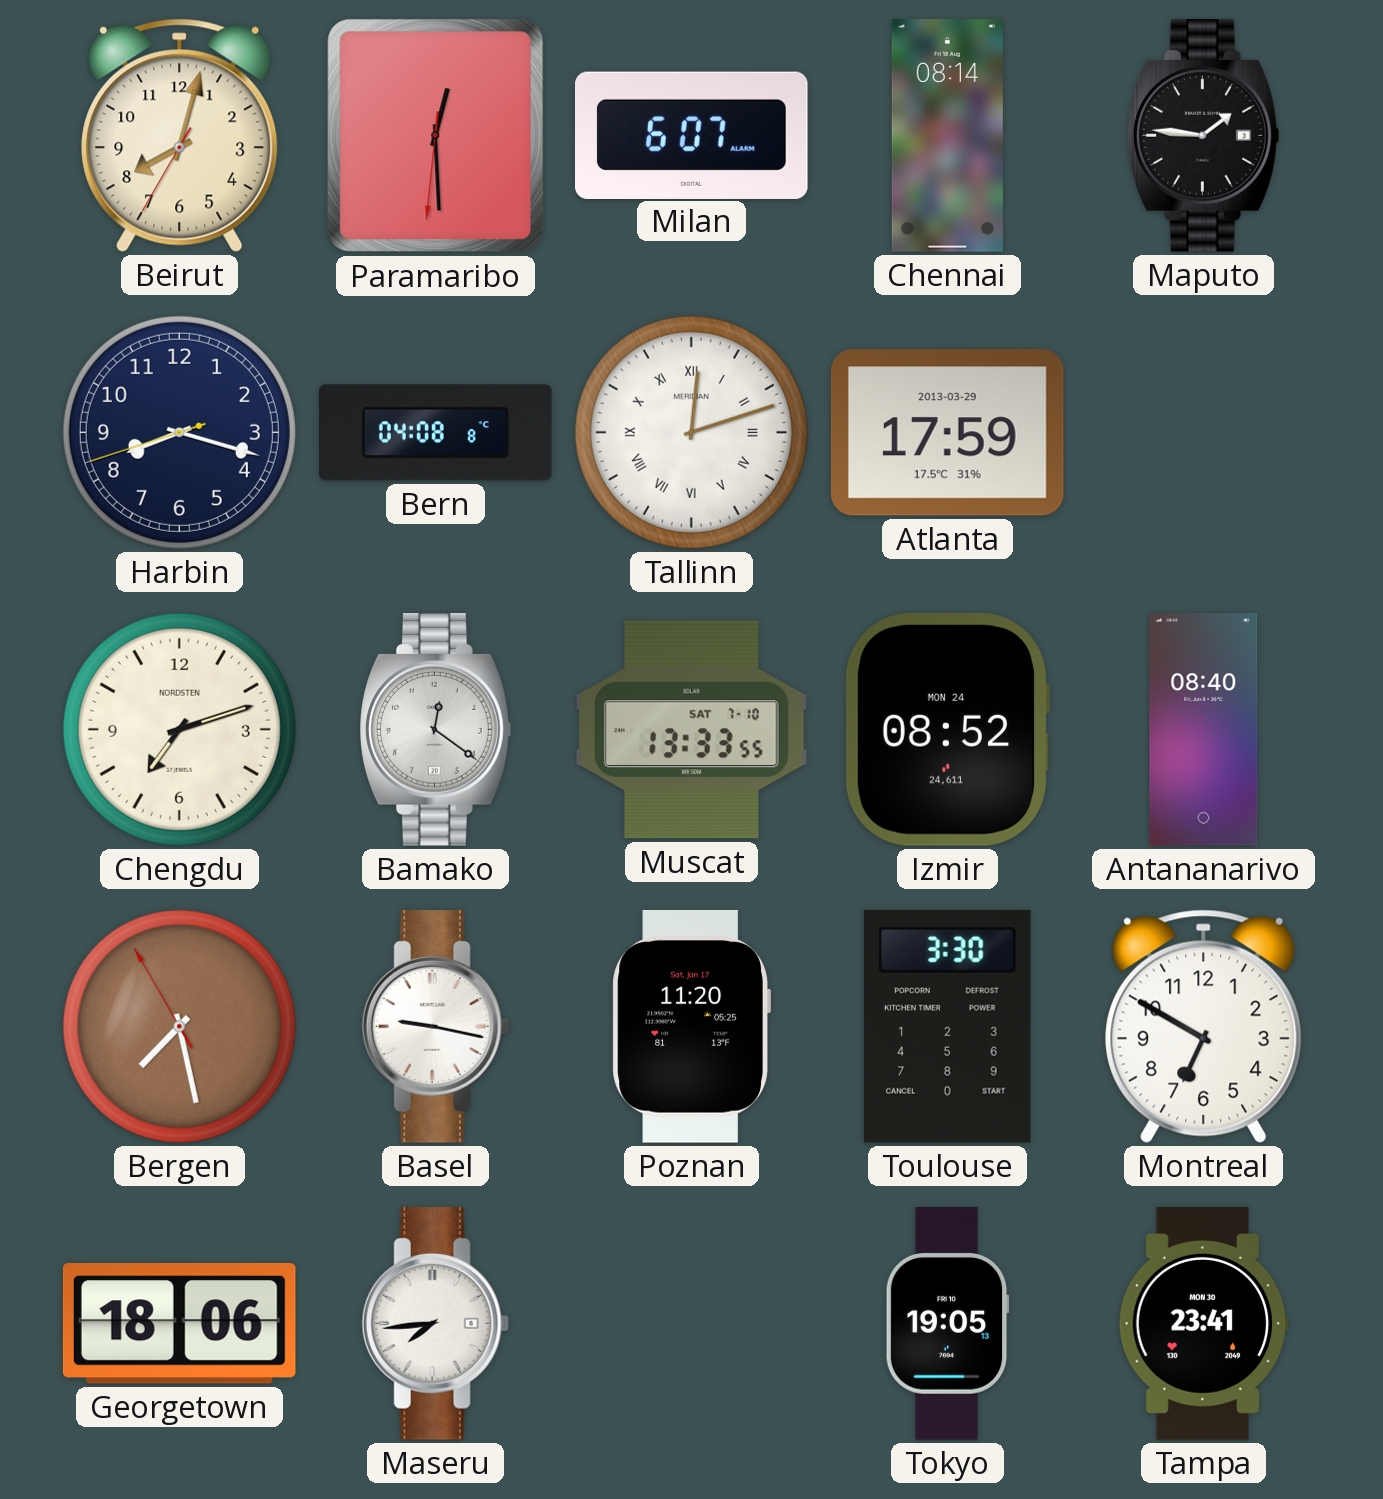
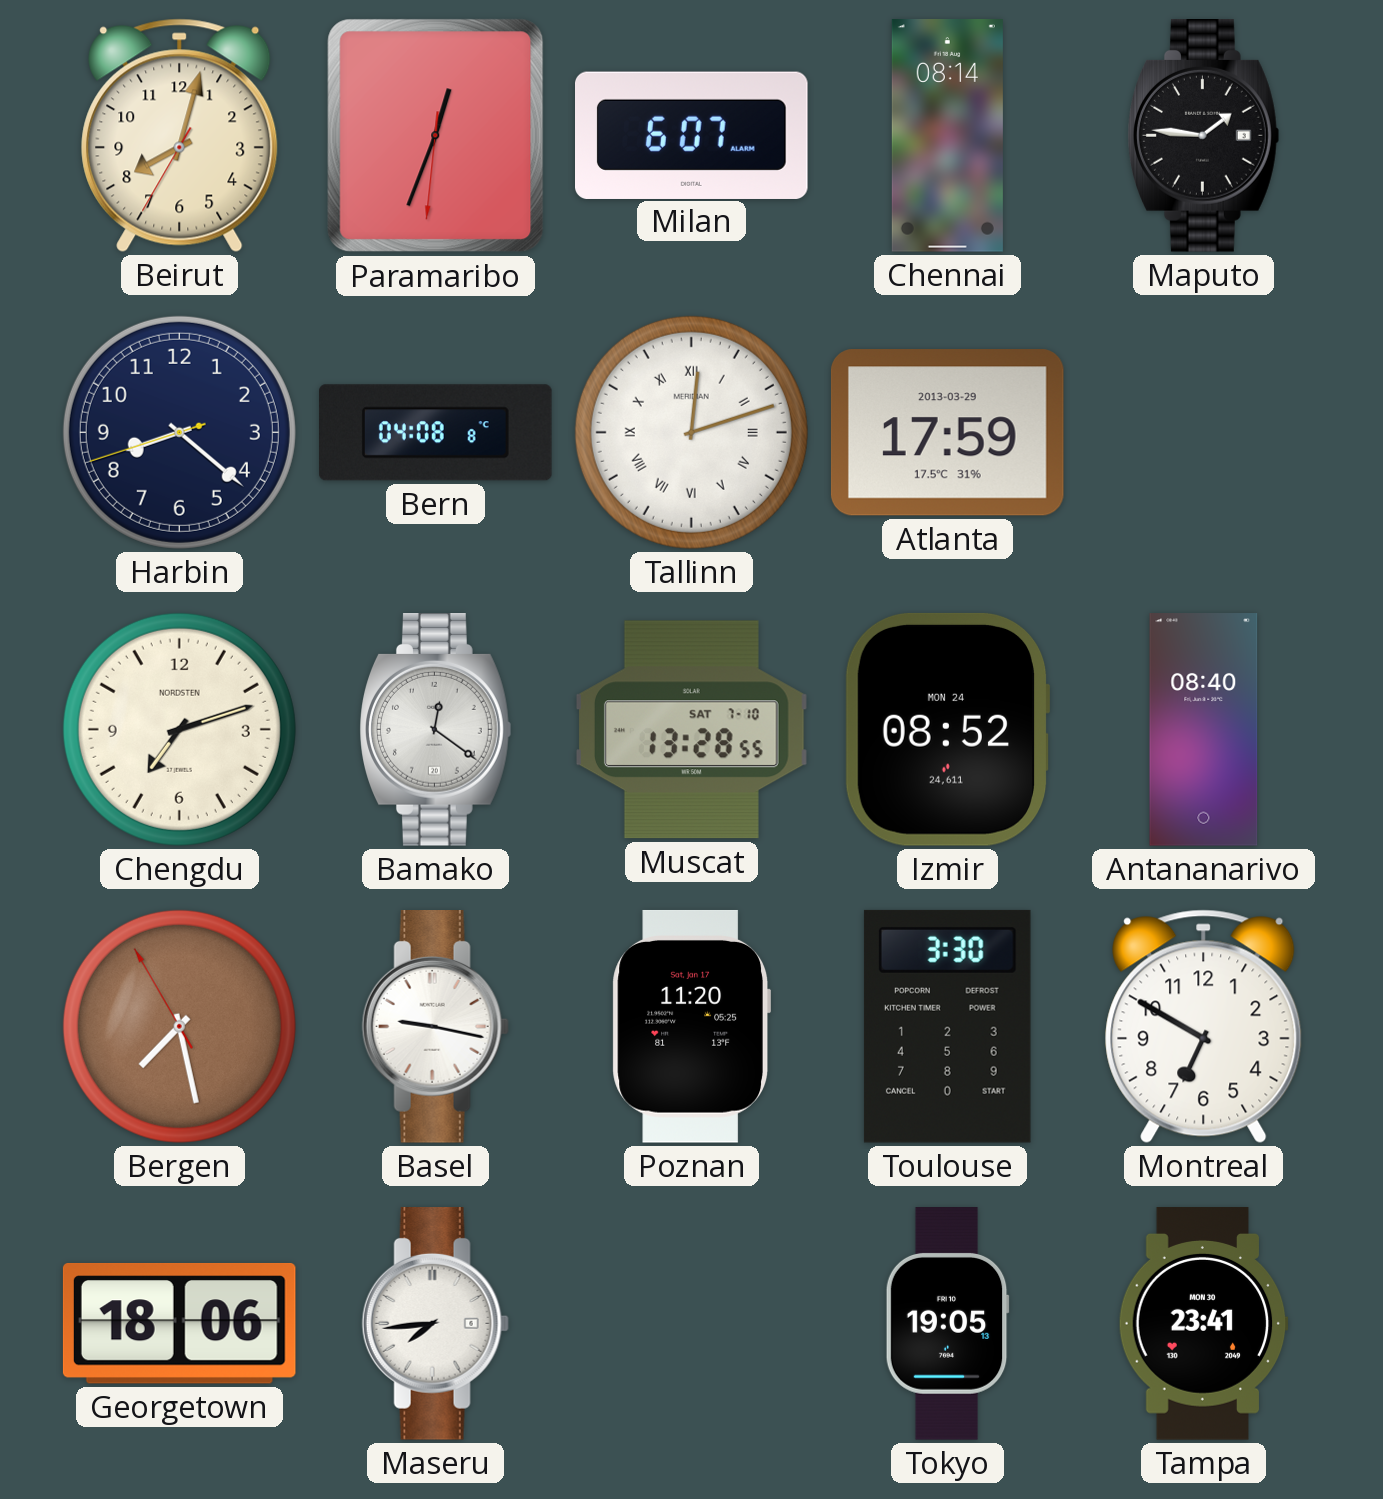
Paramaribo: 12:29 -> 12:33 (436, 136)
Harbin: 8:17 -> 8:21 (179, 432)
Muscat: 13:33 -> 13:28 (691, 730)
